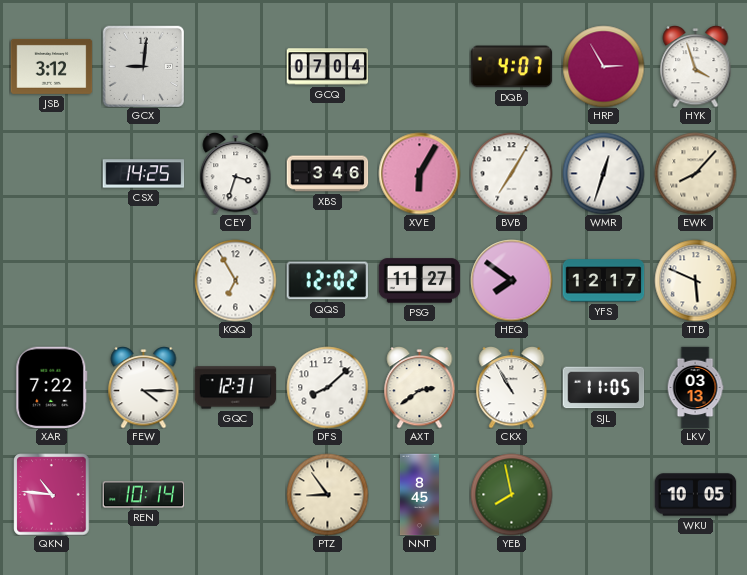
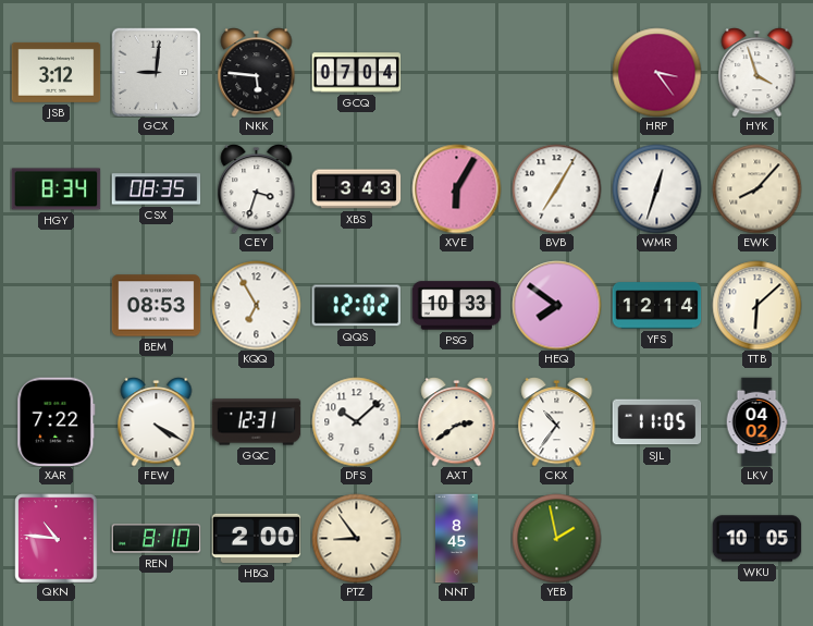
NKK: none -> 5:46 (257, 73)
DQB: 4:07 -> none (511, 67)
HRP: 2:55 -> 3:24 (656, 72)
HGY: none -> 8:34 (56, 189)
CSX: 14:25 -> 08:35 (156, 189)
XBS: 3:46 -> 3:43 (356, 189)
BEM: none -> 08:53 (156, 306)
PSG: 11:27 -> 10:33 (456, 306)
YFS: 12:17 -> 12:14 (656, 306)
TTB: 5:49 -> 6:08 (756, 305)
FEW: 4:15 -> 4:20 (157, 422)
DFS: 8:08 -> 10:08 (356, 421)
CKX: 10:55 -> 10:36 (557, 422)
LKV: 03:13 -> 04:02 (756, 421)
REN: 10:14 -> 8:10 (156, 539)
HBQ: none -> 2:00 (256, 538)
YEB: 7:58 -> 1:58 (556, 538)
